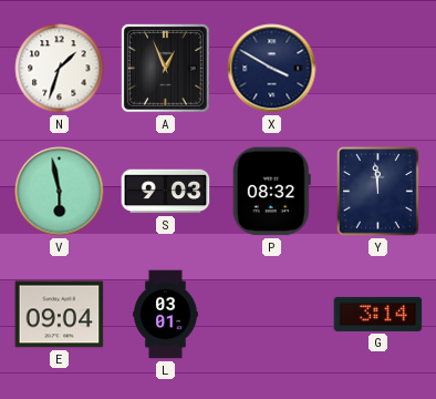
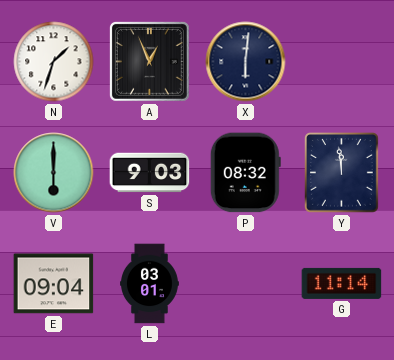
X: 3:50 -> 6:01 (246, 62)
V: 5:58 -> 6:00 (54, 173)
G: 3:14 -> 11:14 (342, 283)
